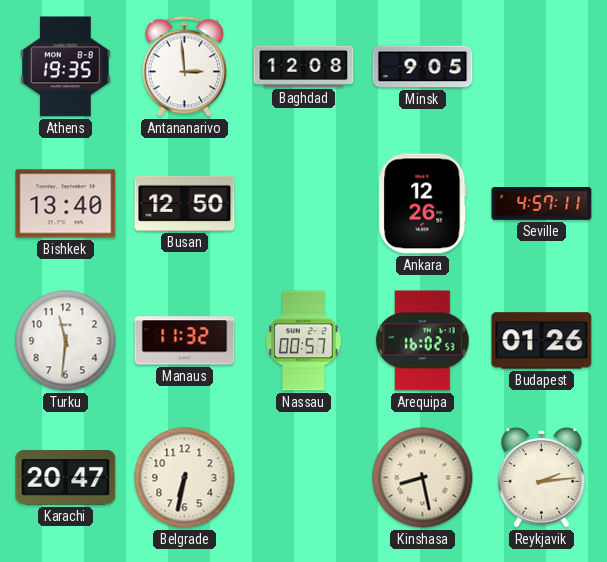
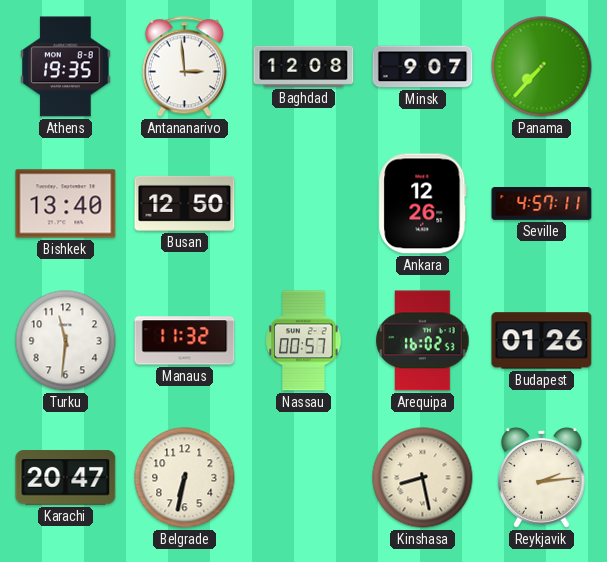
Minsk: 9:05 -> 9:07 (423, 67)
Panama: none -> 7:37 (542, 67)
